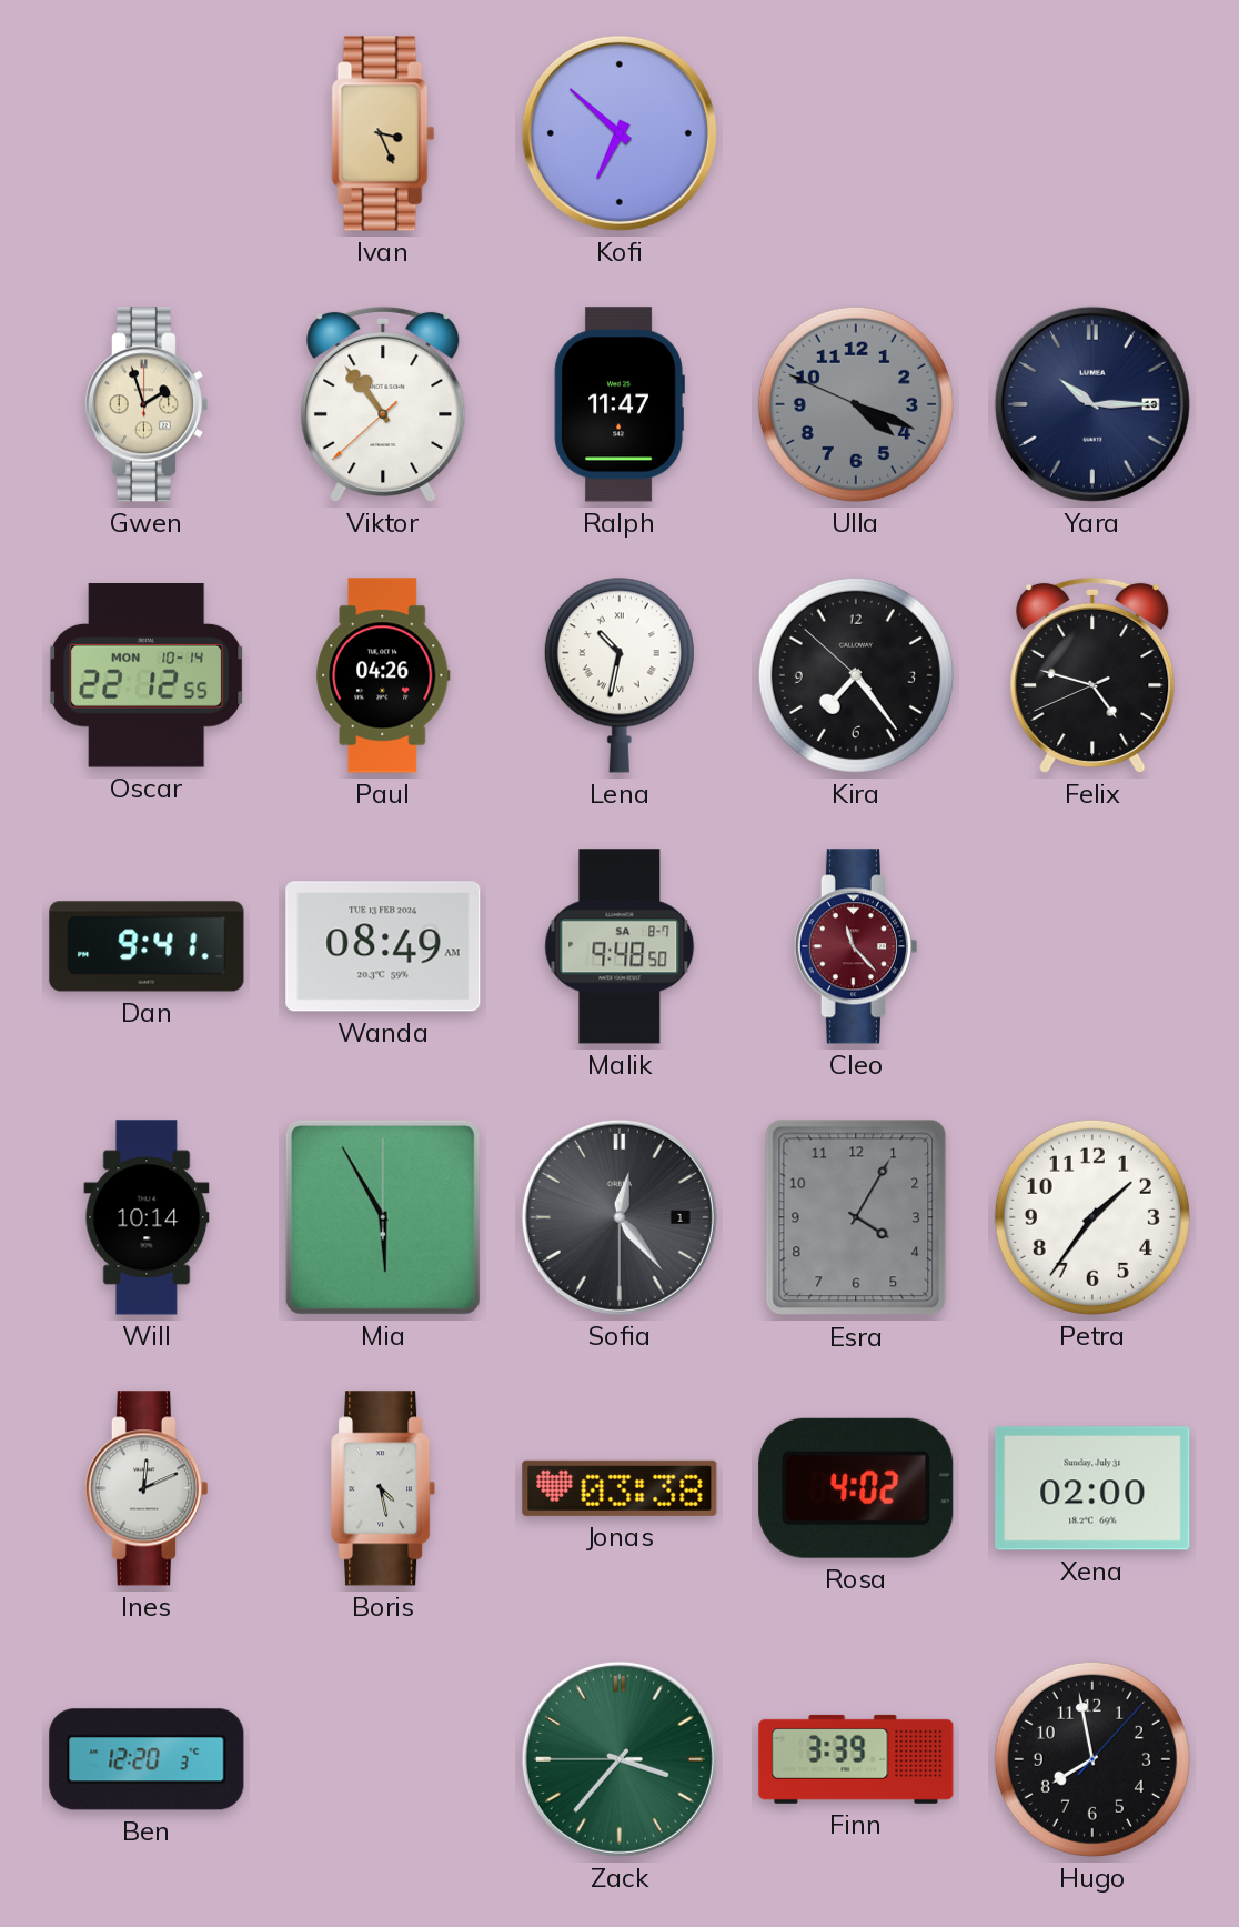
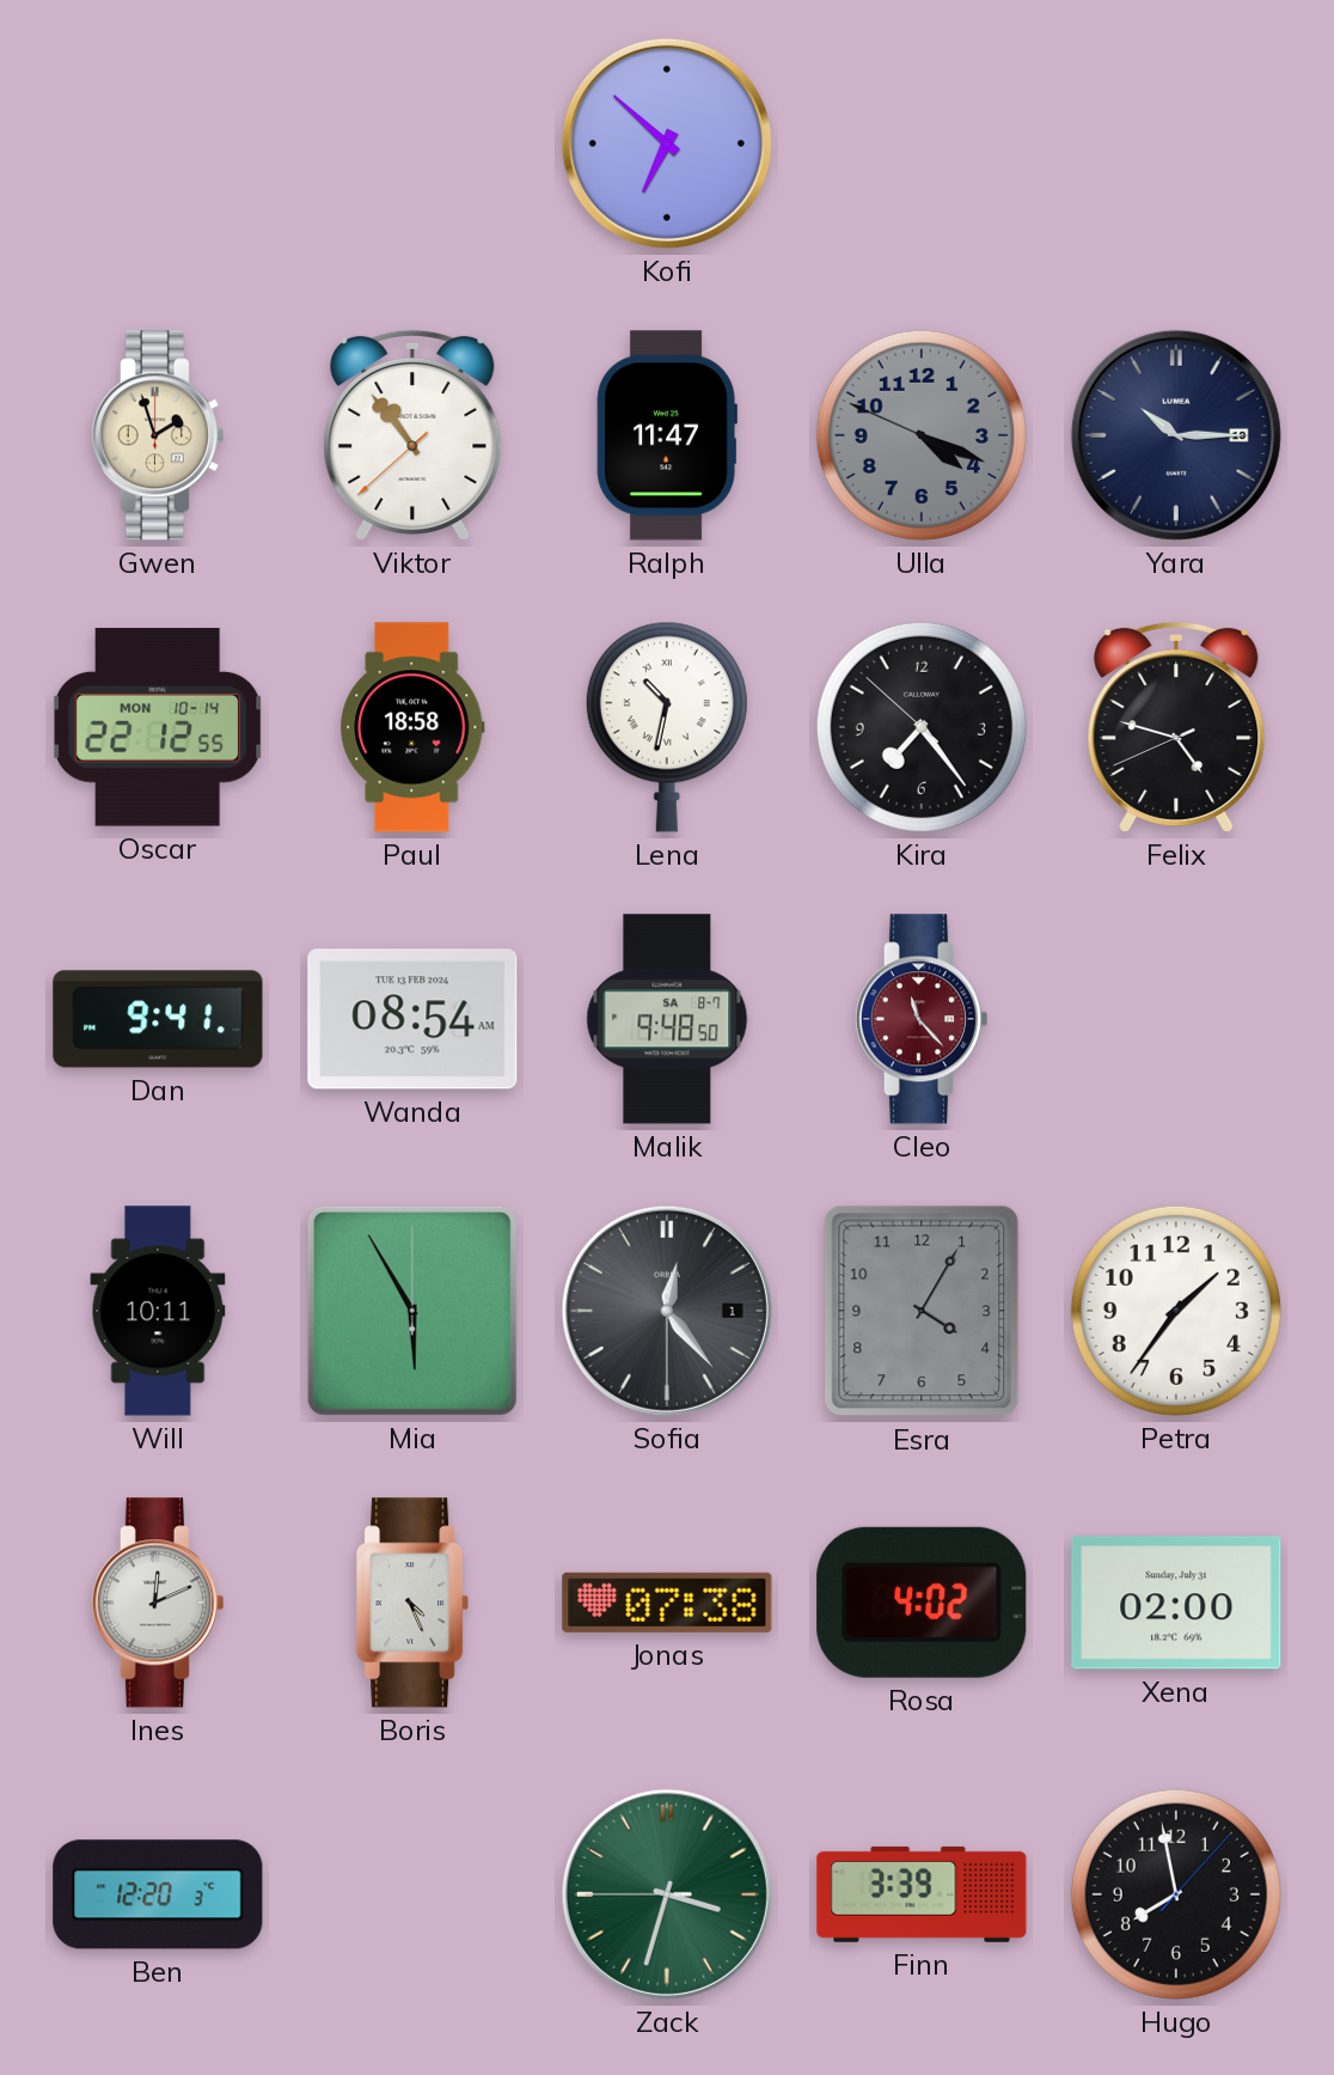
Ivan: 3:26 -> none (383, 133)
Paul: 04:26 -> 18:58 (412, 727)
Wanda: 08:49 -> 08:54 (412, 1019)
Will: 10:14 -> 10:11 (158, 1311)
Boris: 4:28 -> 4:26 (414, 1603)
Jonas: 03:38 -> 07:38 (667, 1603)
Zack: 3:36 -> 3:32 (667, 1894)
